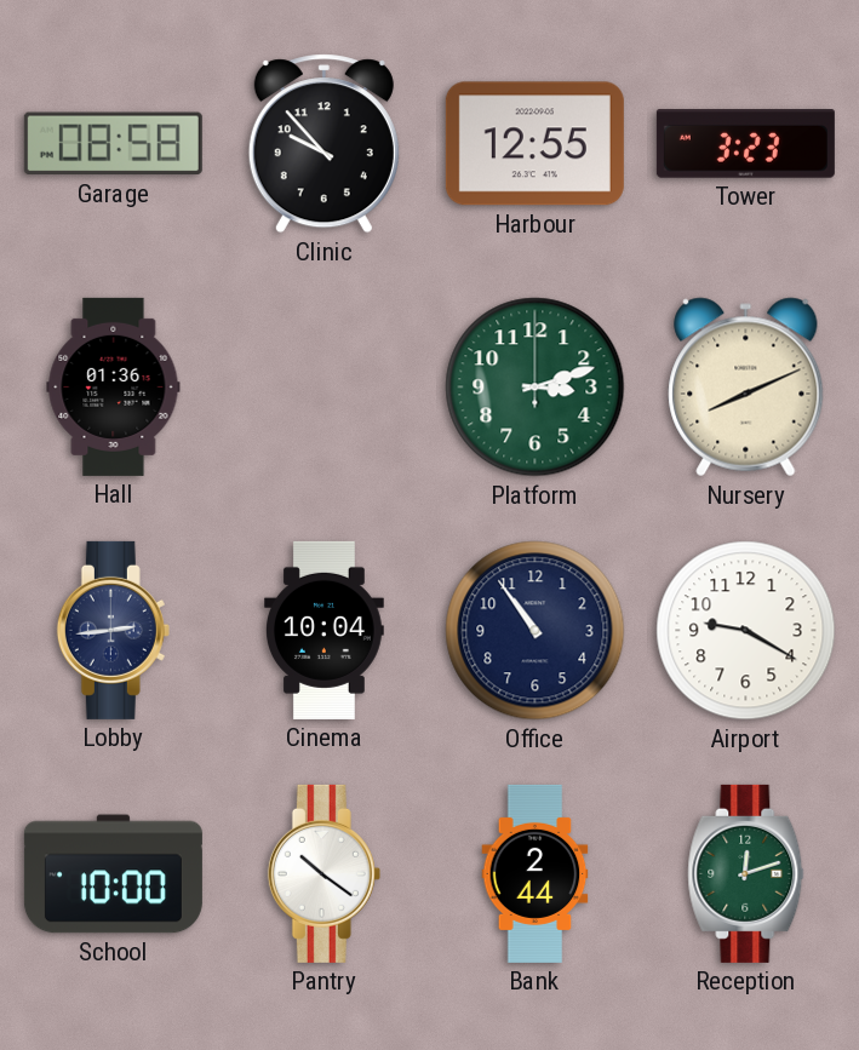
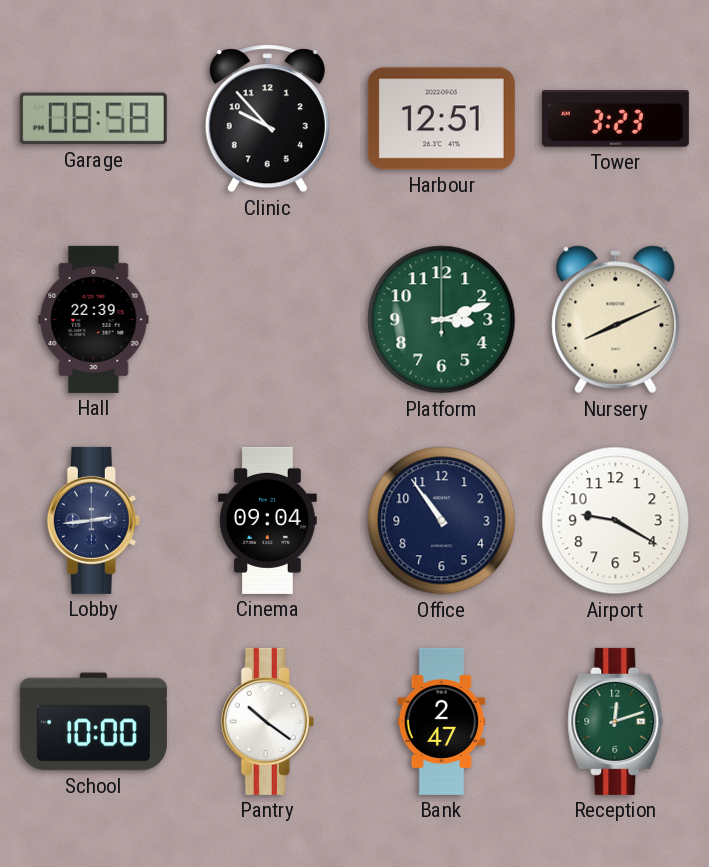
Harbour: 12:55 -> 12:51 (441, 119)
Hall: 01:36 -> 22:39 (94, 319)
Cinema: 10:04 -> 09:04 (268, 520)
Bank: 2:44 -> 2:47 (442, 721)
